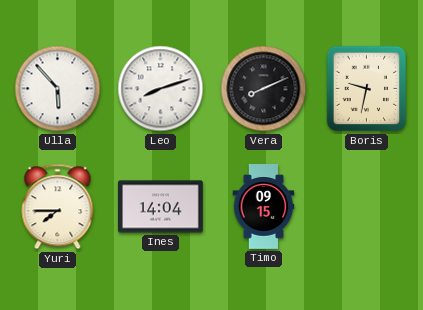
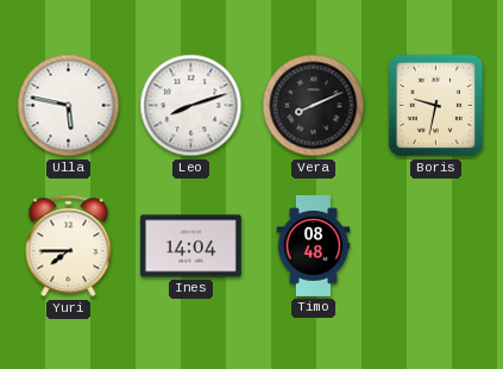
Ulla: 5:53 -> 5:47 (69, 106)
Timo: 09:15 -> 08:48 (314, 246)
